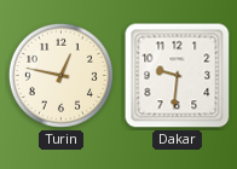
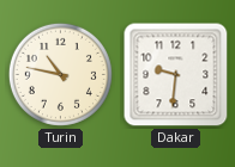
Turin: 12:47 -> 10:47 (60, 74)
